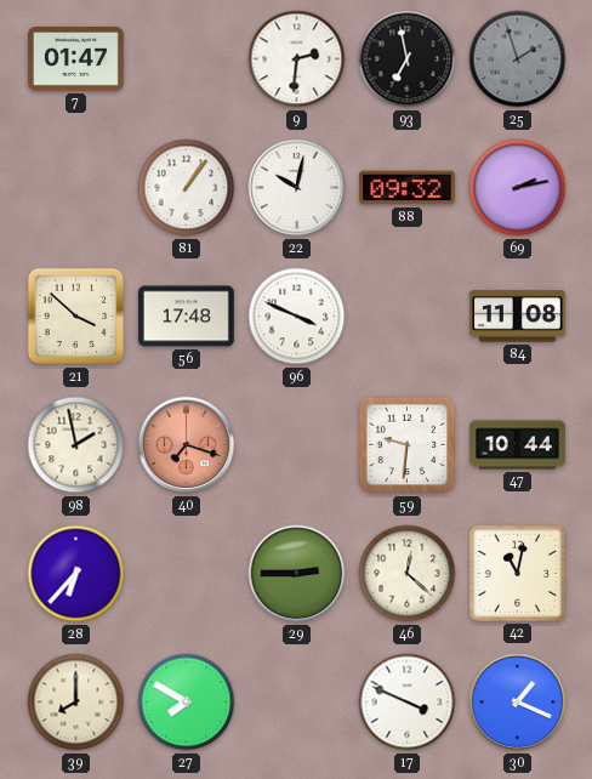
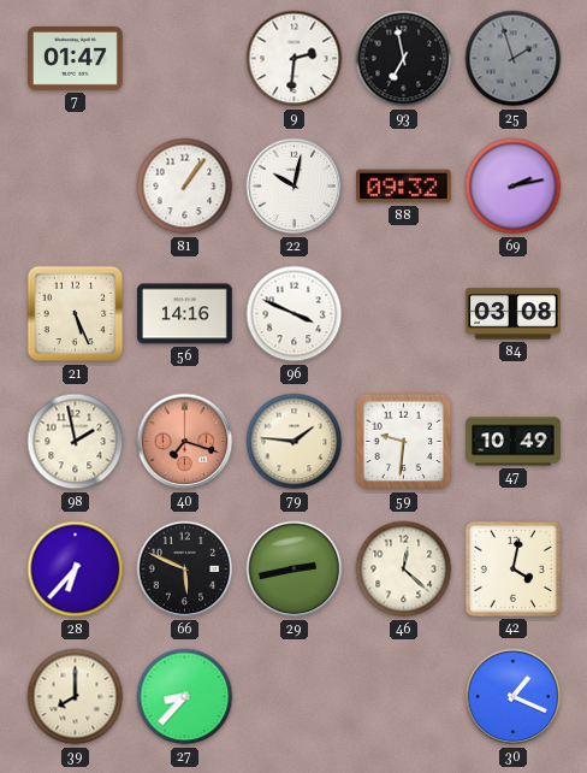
21: 3:52 -> 5:26 (76, 314)
56: 17:48 -> 14:16 (185, 314)
84: 11:08 -> 03:08 (514, 314)
79: none -> 1:46 (295, 442)
47: 10:44 -> 10:49 (514, 442)
66: none -> 5:49 (185, 570)
29: 2:45 -> 2:43 (295, 570)
42: 11:02 -> 4:02 (512, 568)
27: 7:50 -> 8:37 (185, 697)
17: 3:49 -> none (408, 703)
